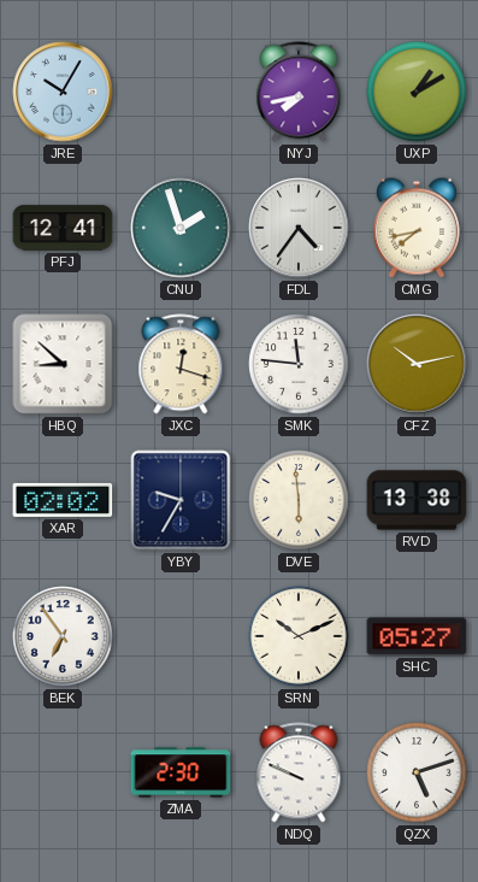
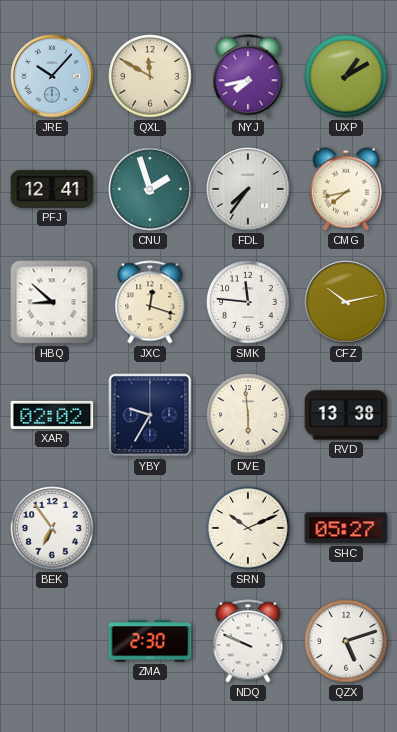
JRE: 10:05 -> 10:07 (52, 76)
QXL: none -> 11:50 (150, 76)
FDL: 4:36 -> 7:36 (248, 189)
